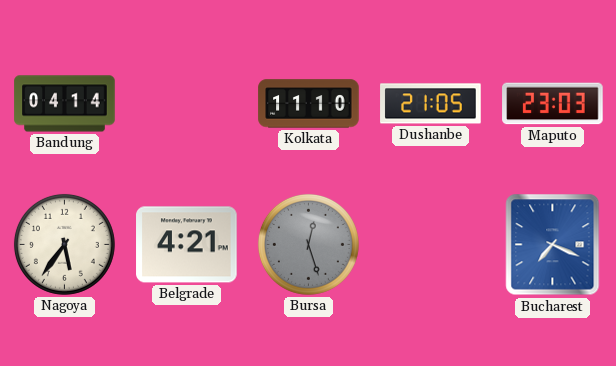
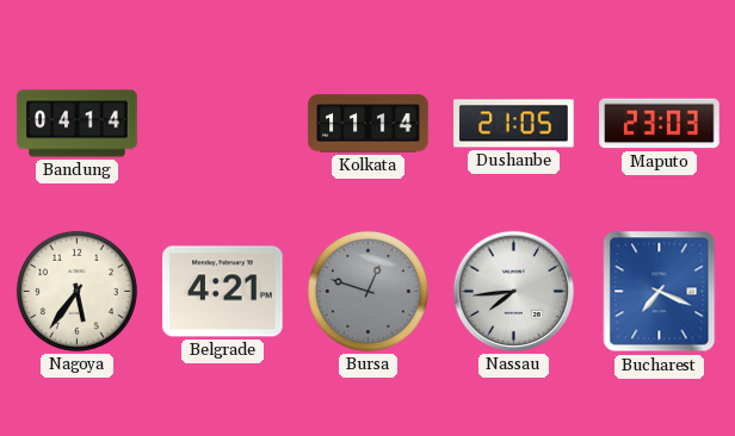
Kolkata: 11:10 -> 11:14 (369, 124)
Bursa: 12:27 -> 12:48 (367, 291)
Nassau: none -> 7:44 (513, 291)
